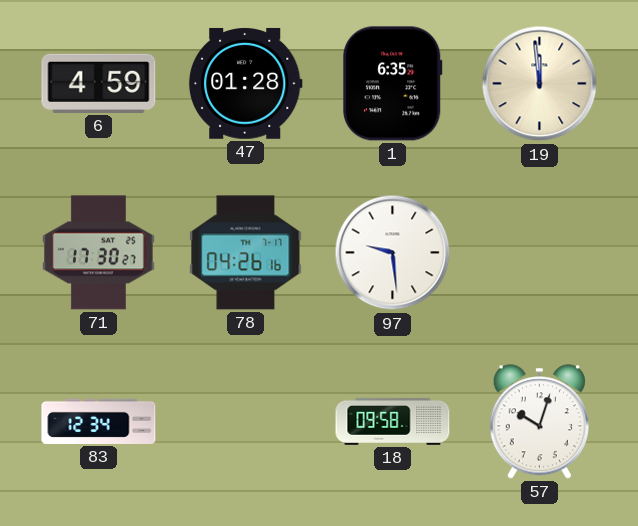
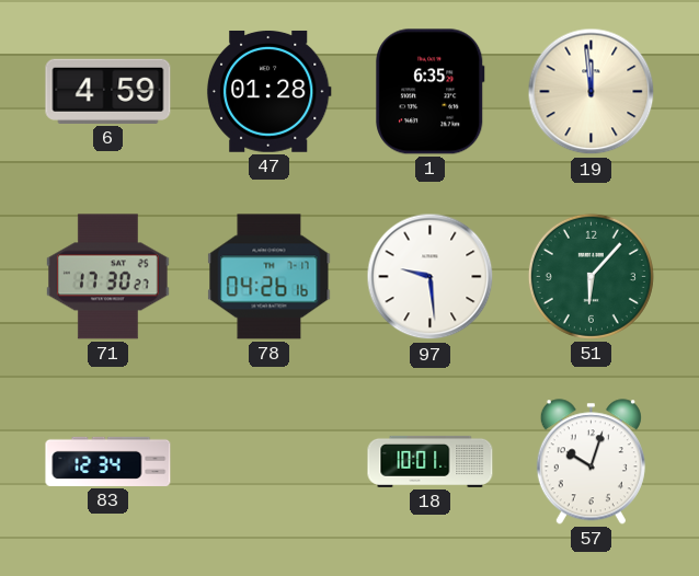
51: none -> 6:07 (591, 276)
18: 09:58 -> 10:01 (431, 461)
